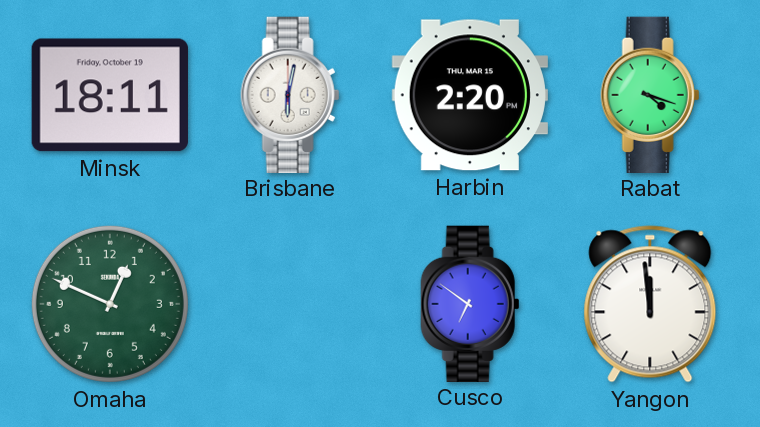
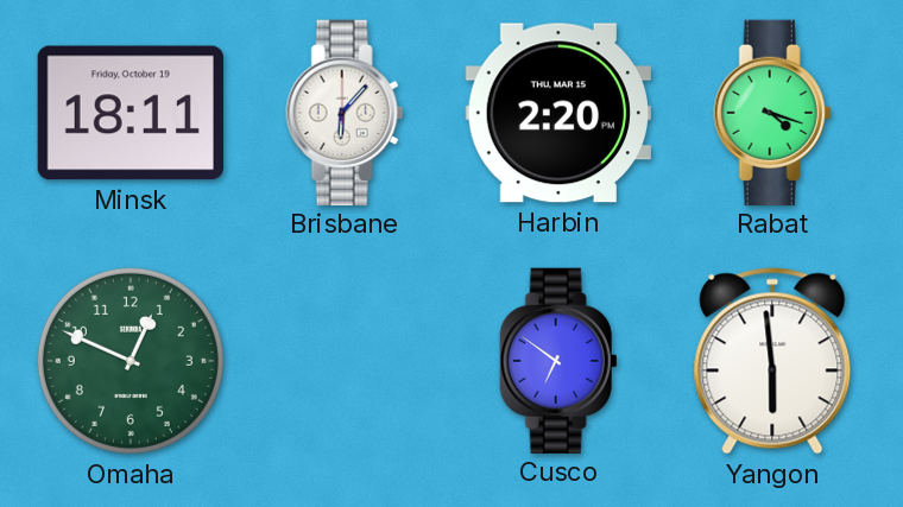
Brisbane: 6:02 -> 6:07 (345, 112)
Yangon: 11:59 -> 5:59 (772, 361)
